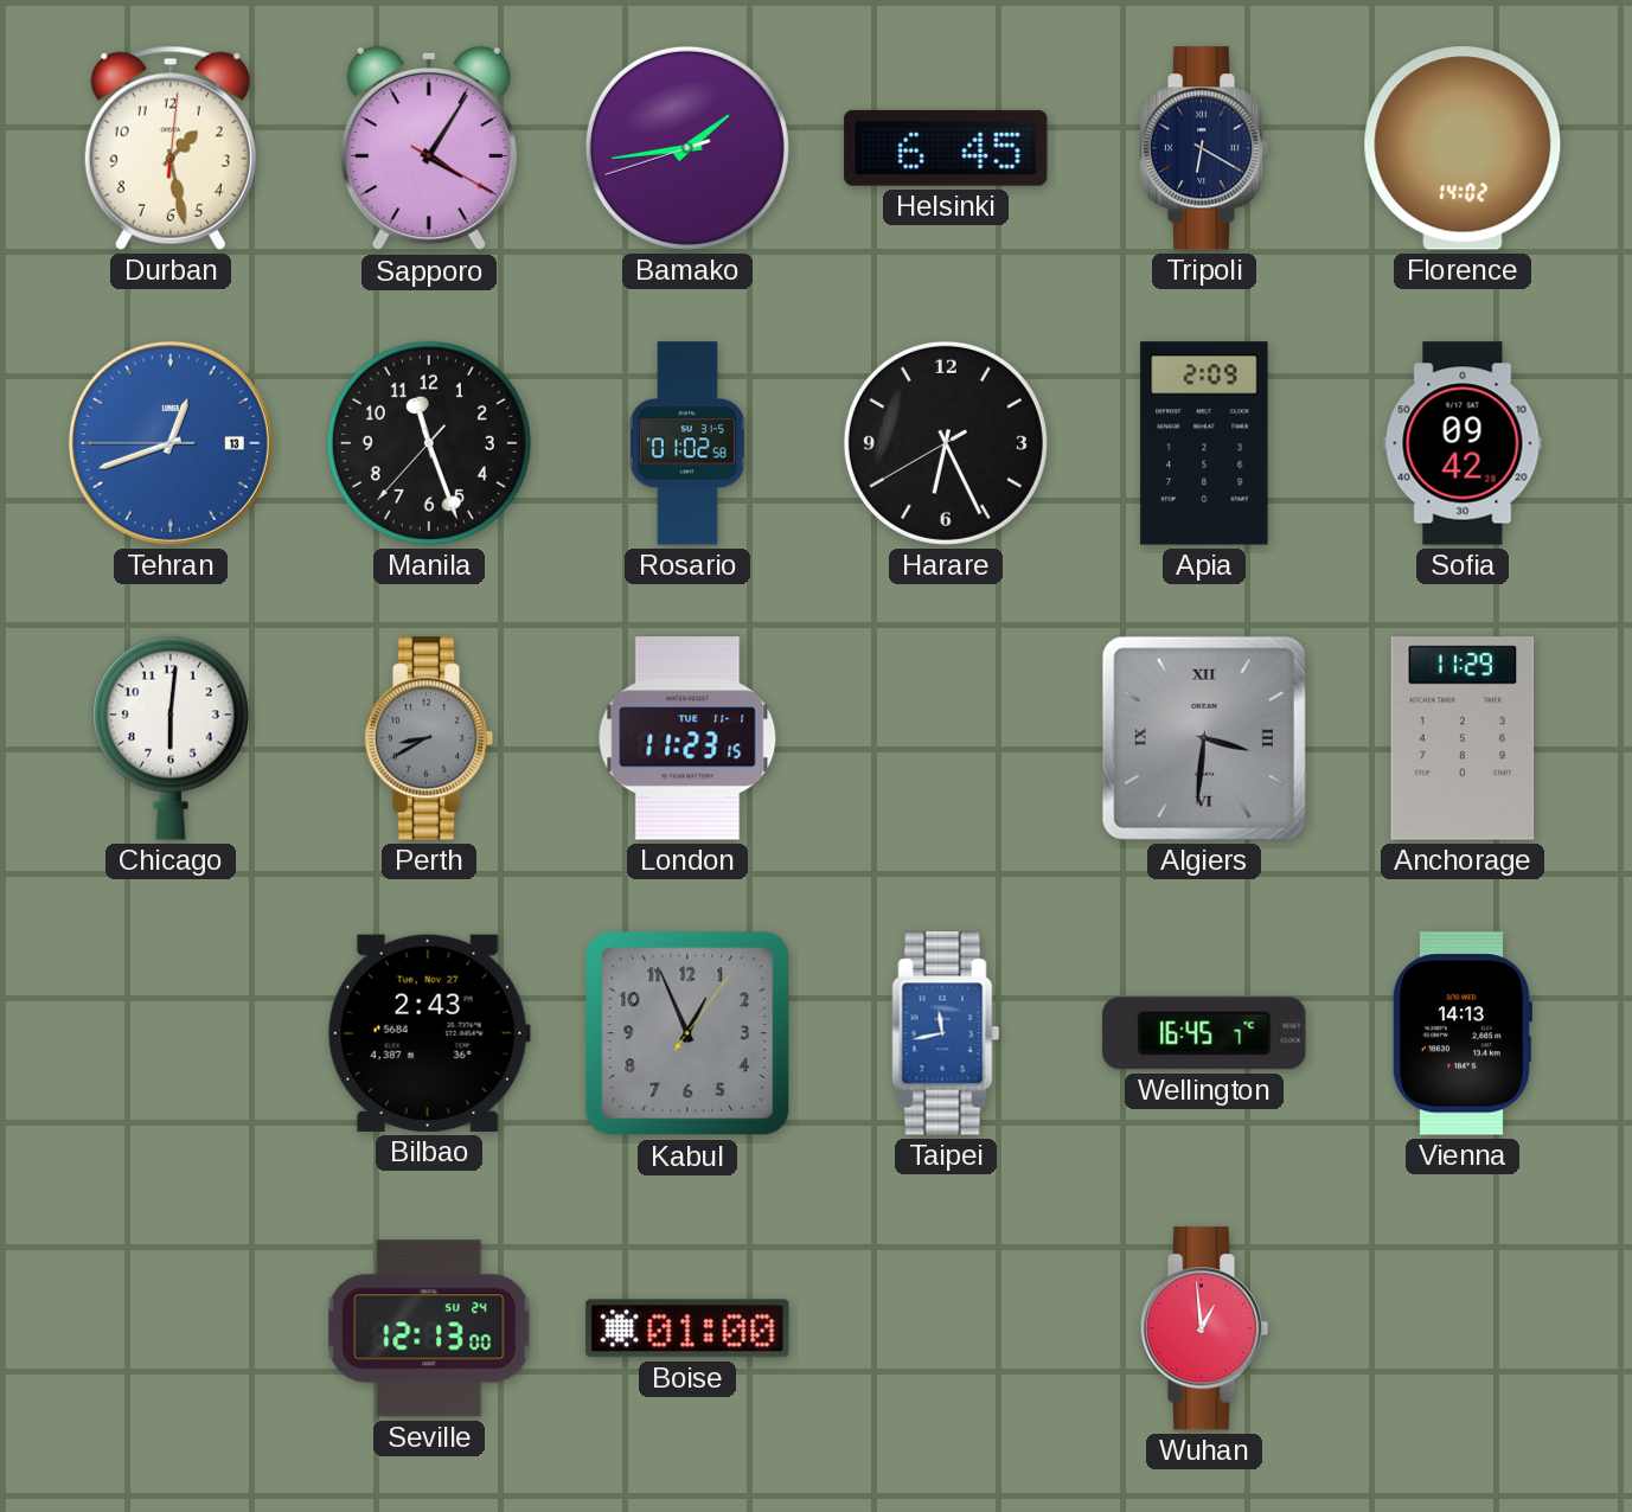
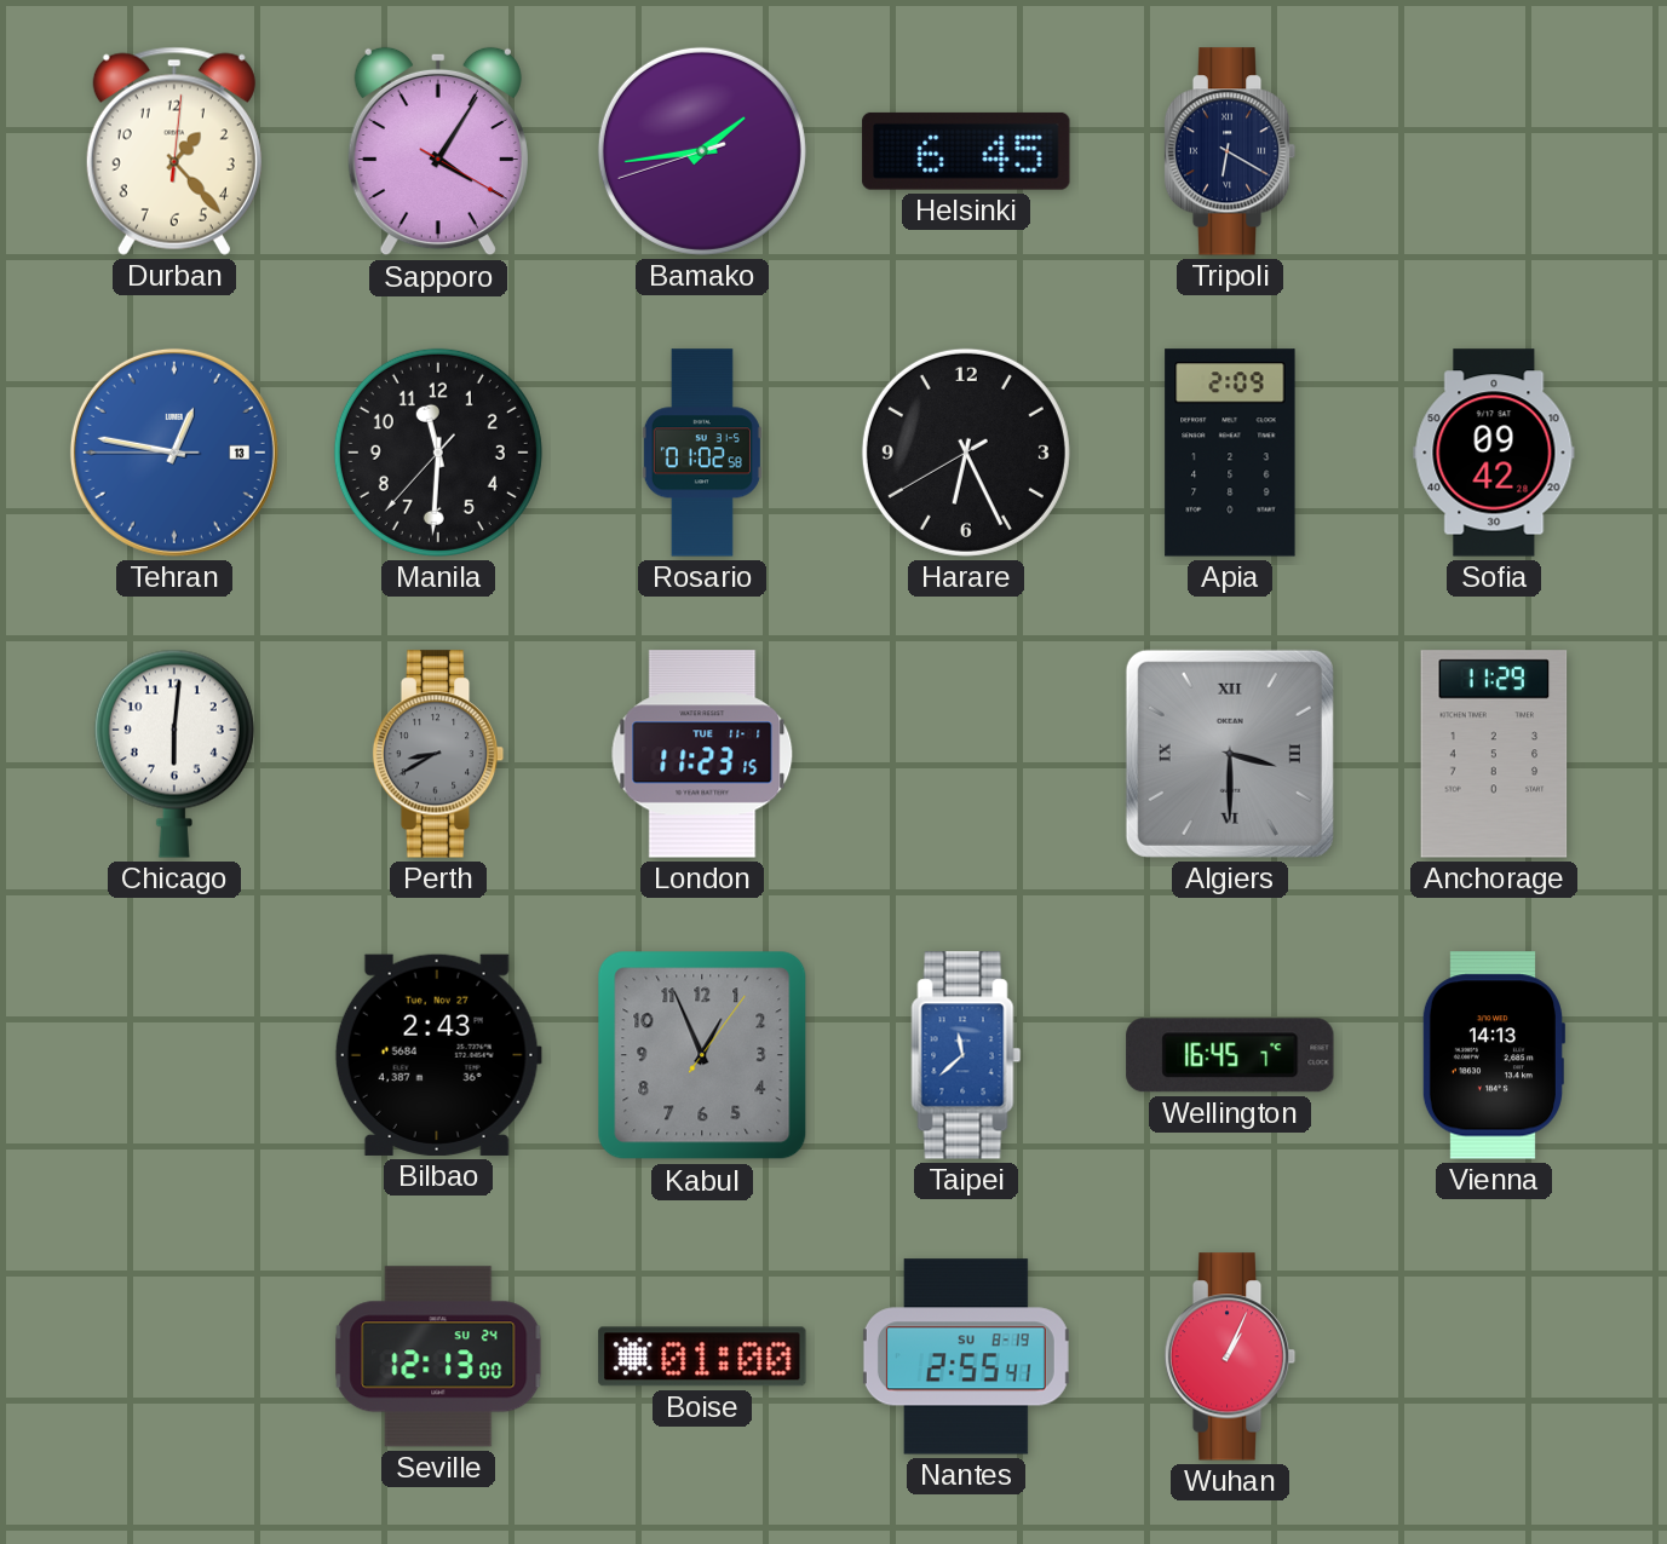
Durban: 1:28 -> 1:23 (174, 151)
Florence: 14:02 -> none (1463, 148)
Tehran: 12:41 -> 12:46 (174, 453)
Manila: 11:26 -> 11:30 (438, 453)
Algiers: 3:31 -> 3:30 (1230, 754)
Taipei: 11:43 -> 11:38 (966, 1055)
Nantes: none -> 2:55 (966, 1356)
Wuhan: 12:59 -> 1:04 (1230, 1356)
